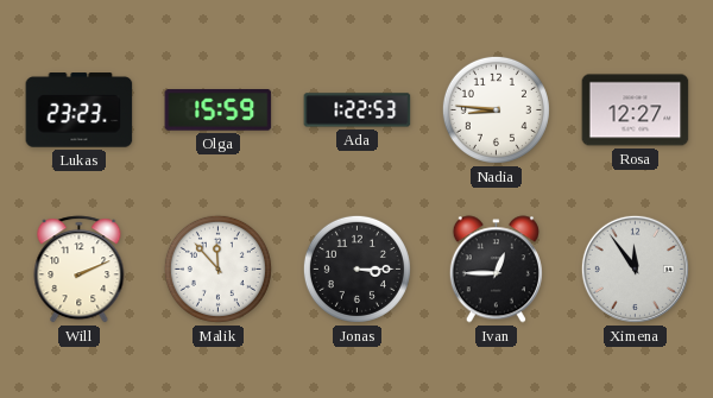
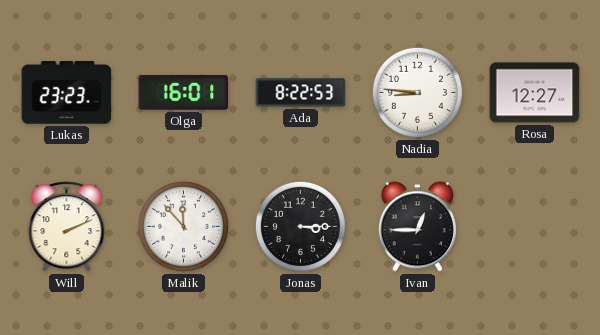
Olga: 15:59 -> 16:01 (184, 93)
Ada: 1:22 -> 8:22 (301, 93)
Ximena: 11:54 -> none (635, 269)
